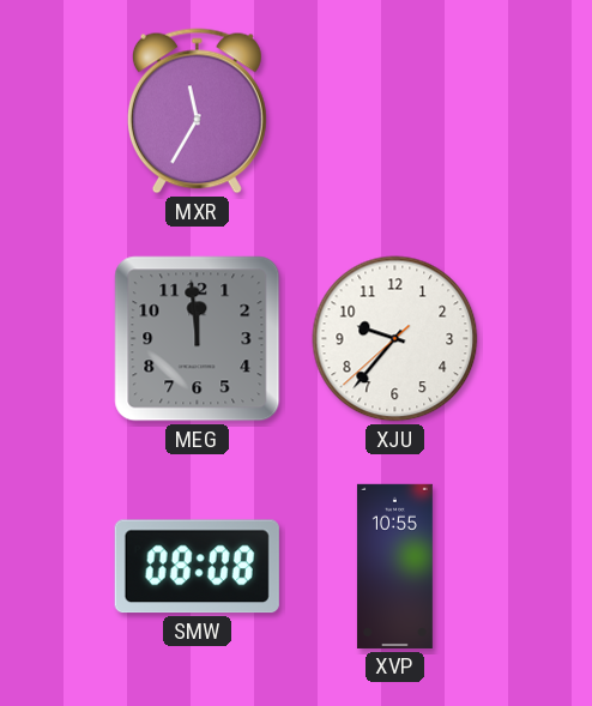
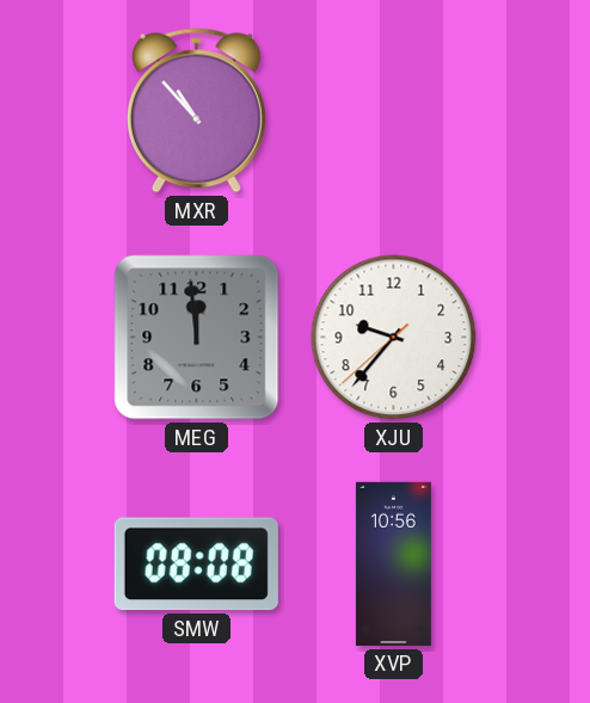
MXR: 11:35 -> 10:53 (196, 111)
XVP: 10:55 -> 10:56 (393, 563)
